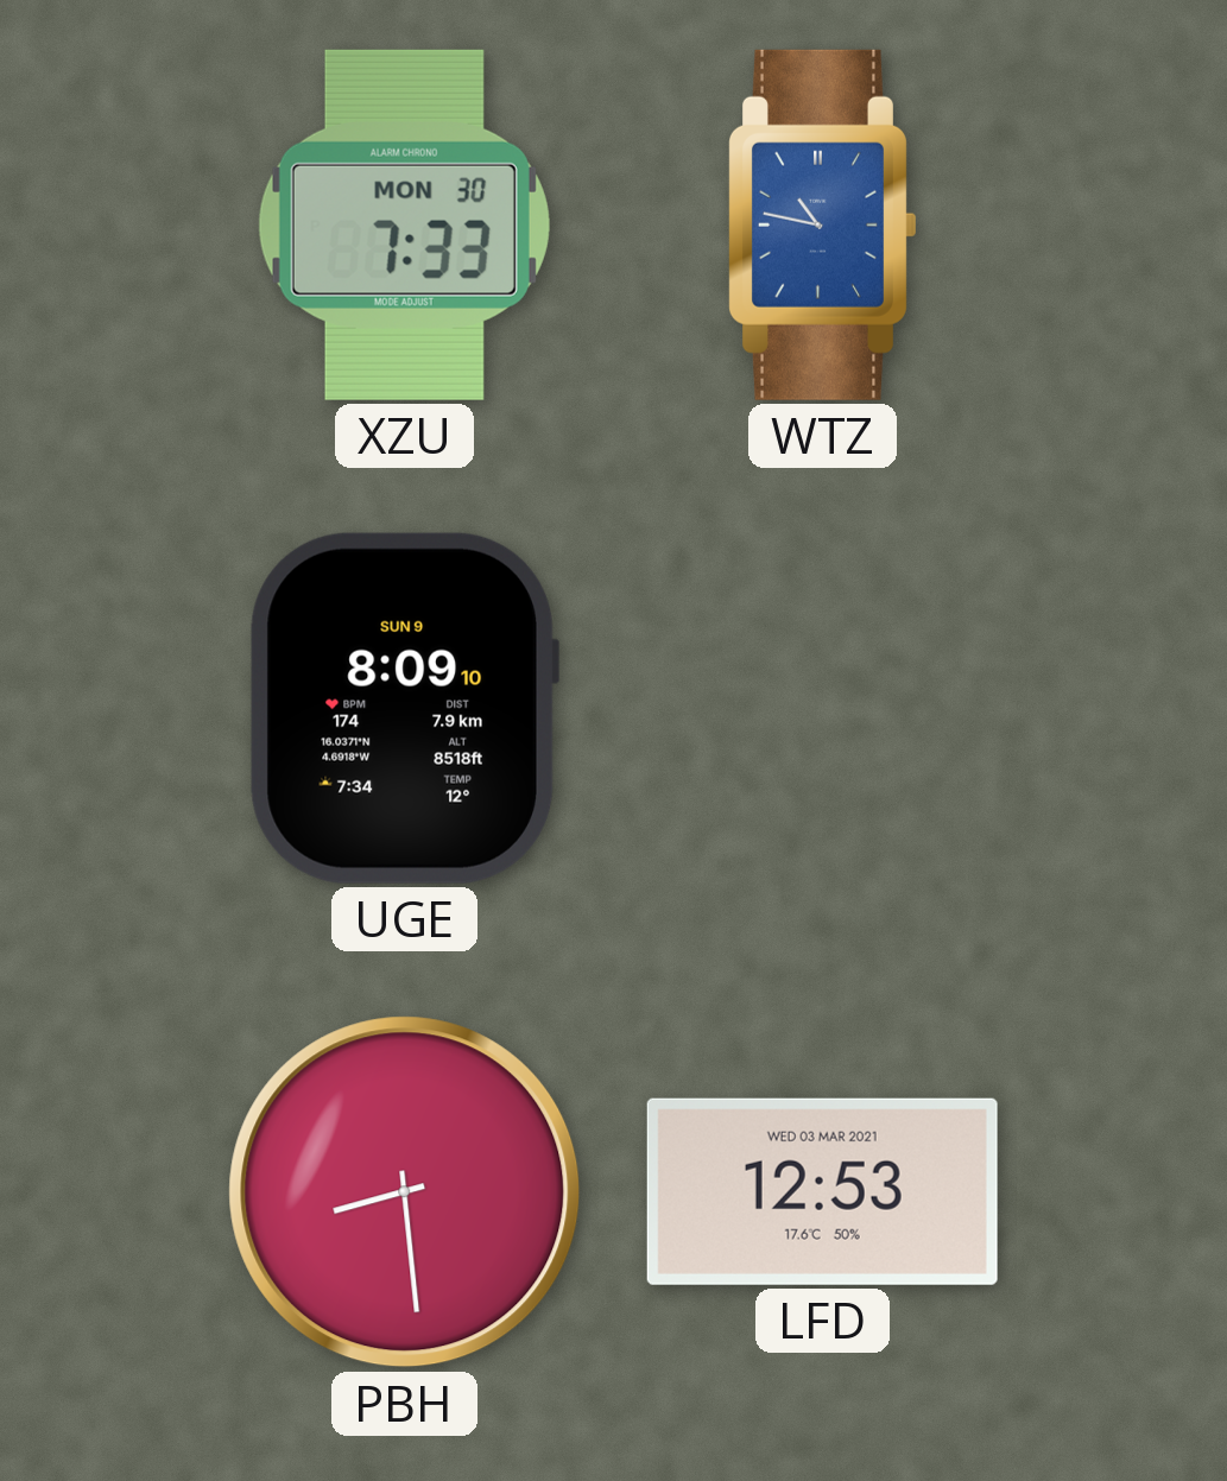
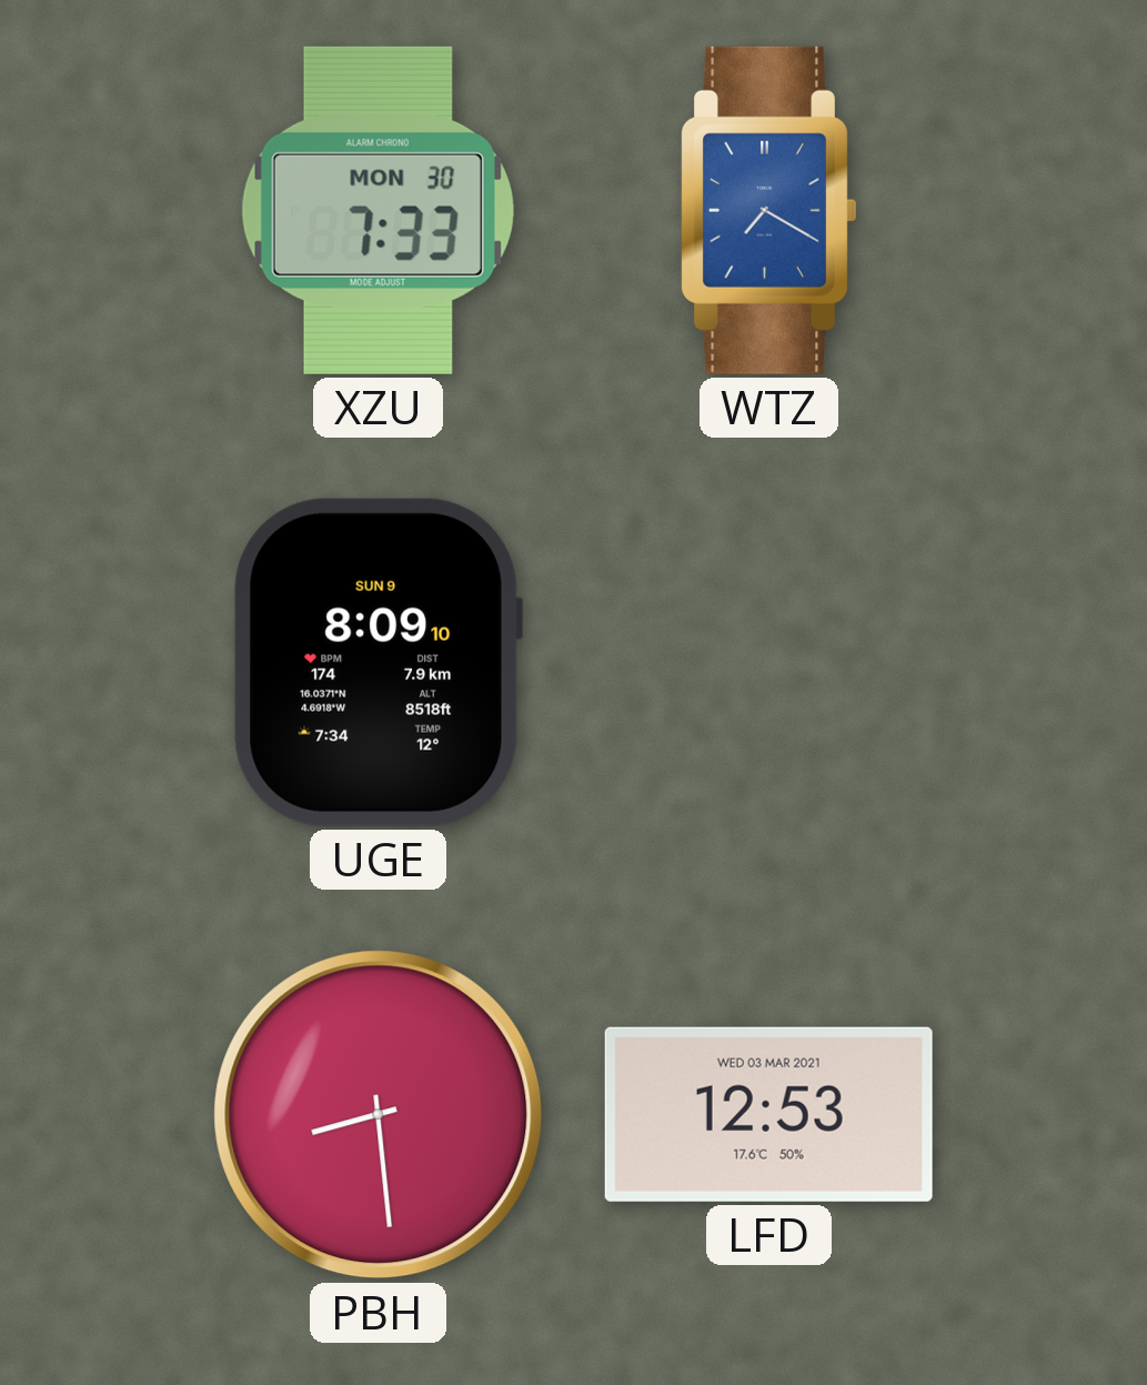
WTZ: 10:47 -> 7:20 (768, 210)
